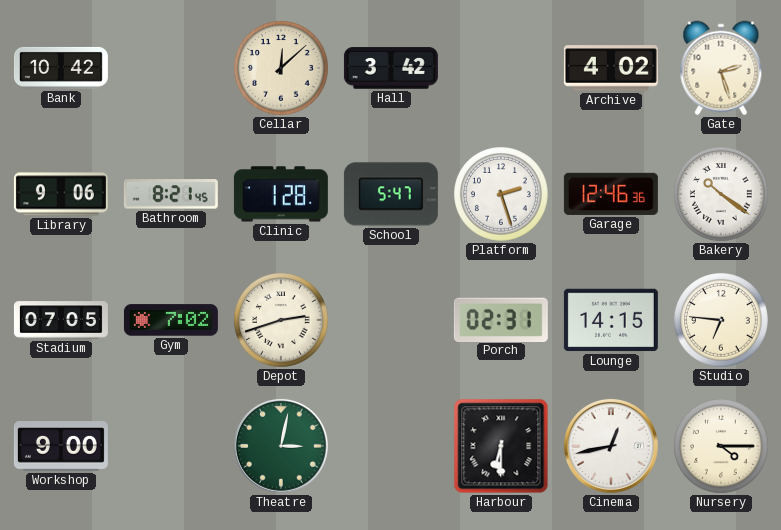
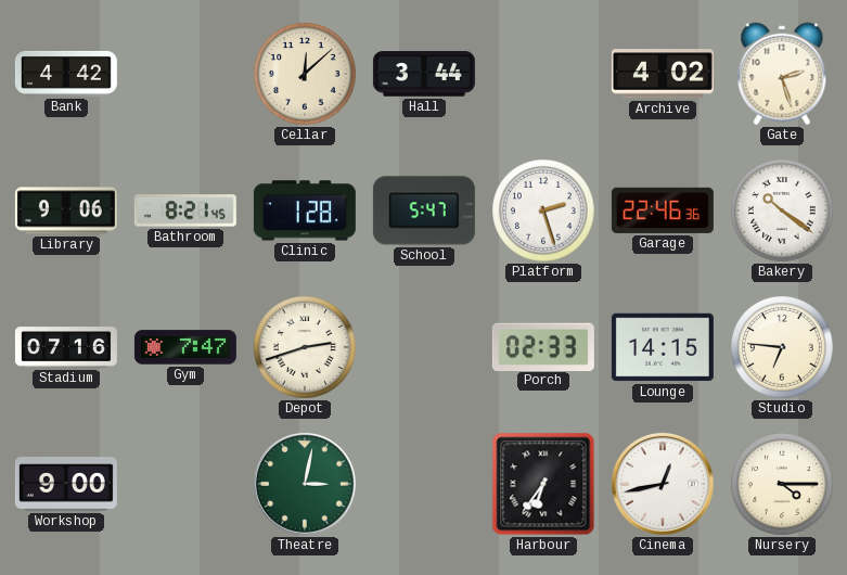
Bank: 10:42 -> 4:42 (66, 74)
Hall: 3:42 -> 3:44 (424, 74)
Garage: 12:46 -> 22:46 (663, 210)
Stadium: 07:05 -> 07:16 (66, 347)
Gym: 7:02 -> 7:47 (185, 347)
Porch: 02:31 -> 02:33 (543, 346)
Harbour: 6:30 -> 6:36 (543, 484)
